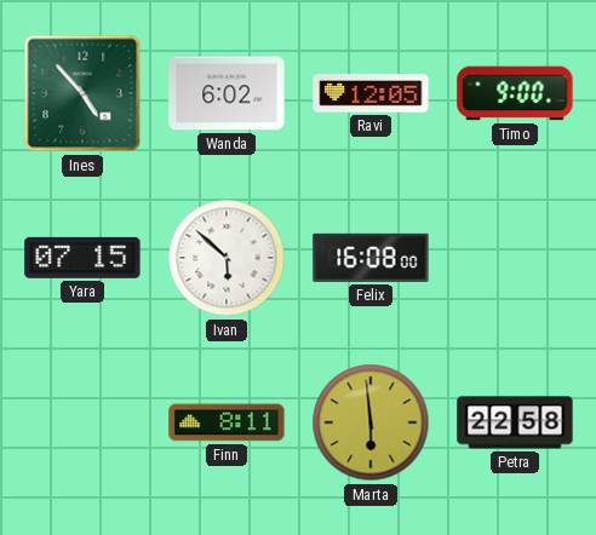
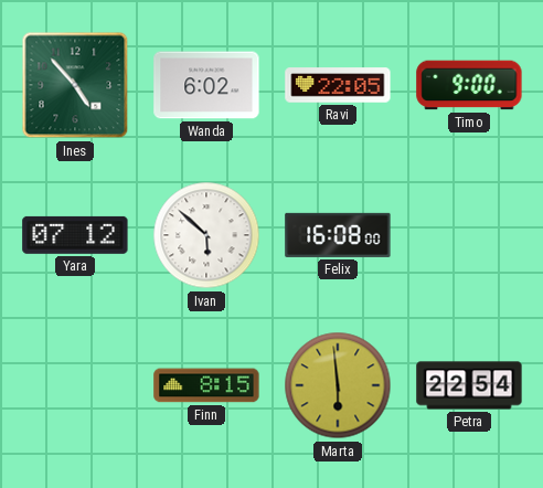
Ravi: 12:05 -> 22:05 (338, 85)
Yara: 07:15 -> 07:12 (75, 235)
Finn: 8:11 -> 8:15 (206, 385)
Petra: 22:58 -> 22:54 (469, 385)
